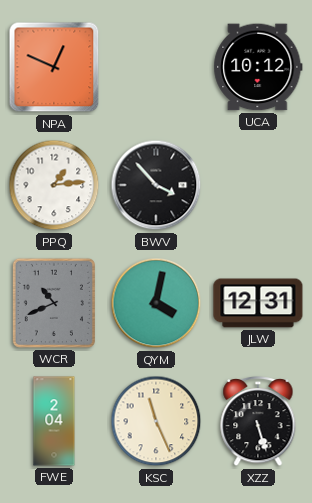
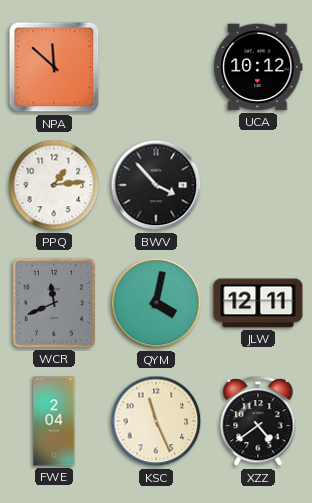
NPA: 12:49 -> 11:52 (54, 67)
WCR: 10:41 -> 11:41 (54, 303)
JLW: 12:31 -> 12:11 (258, 303)
XZZ: 5:27 -> 4:39 (258, 422)
